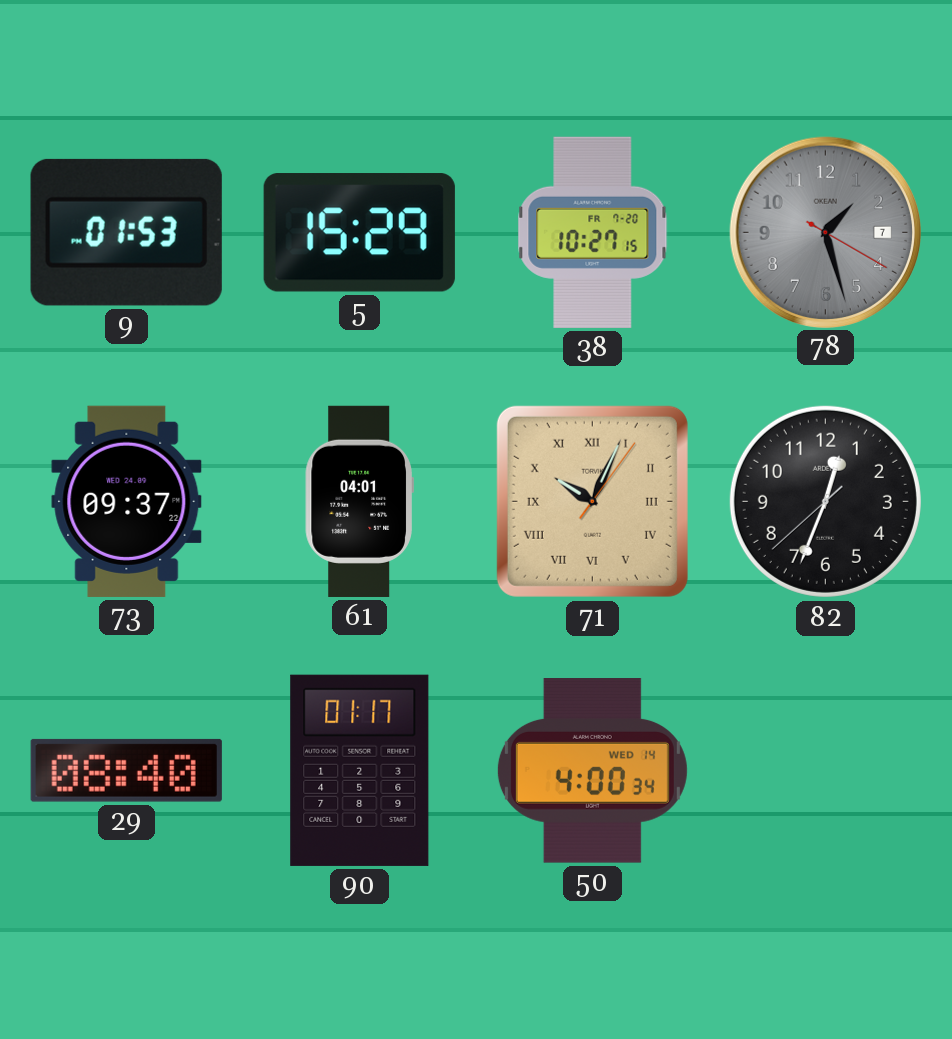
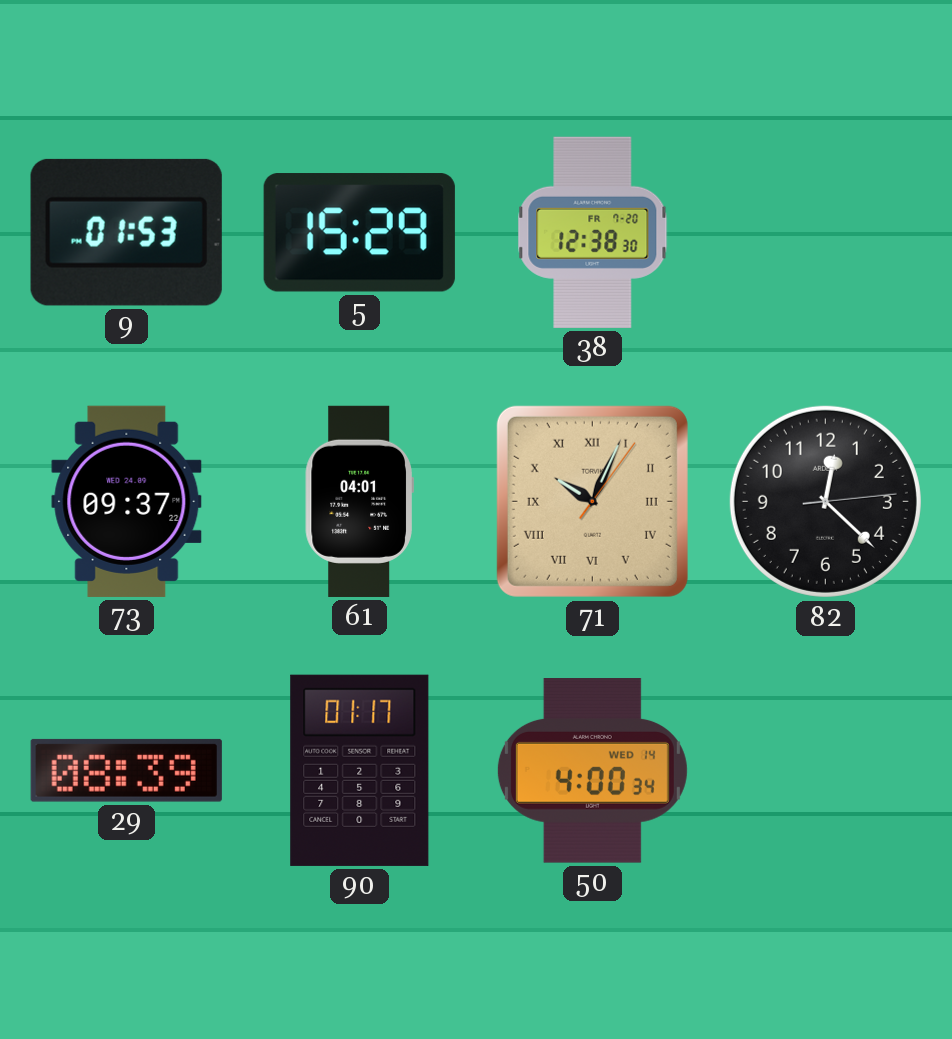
38: 10:27 -> 12:38 (593, 232)
78: 1:27 -> none (825, 232)
82: 12:33 -> 12:22 (825, 501)
29: 08:40 -> 08:39 (126, 770)
